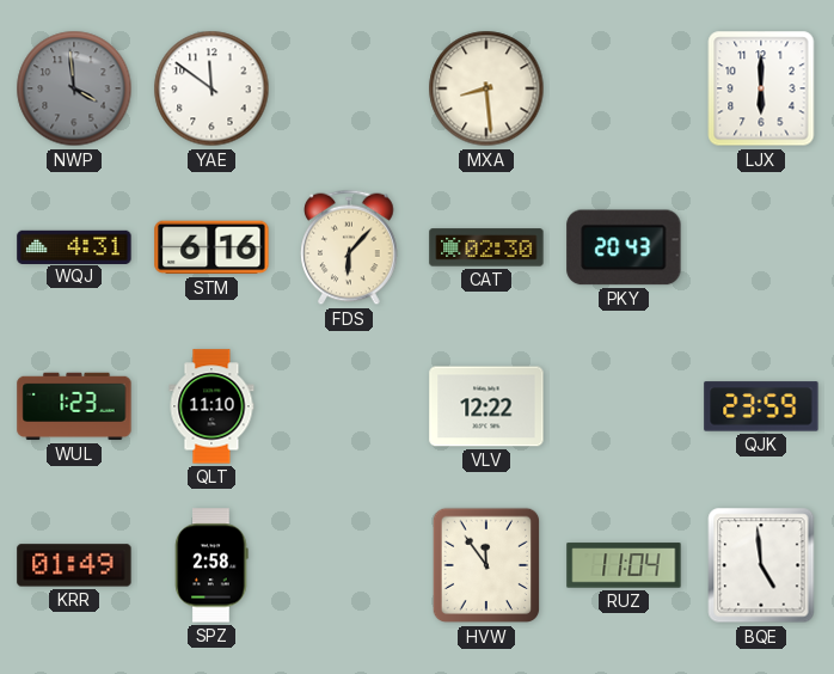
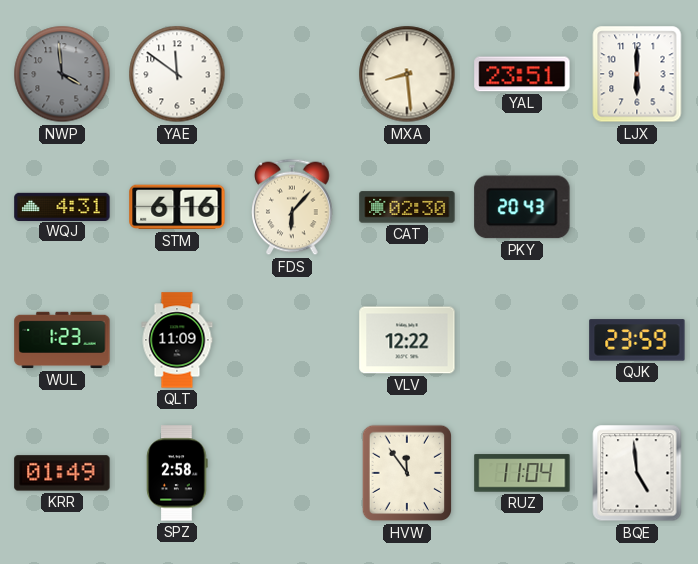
YAL: none -> 23:51 (522, 74)
QLT: 11:10 -> 11:09 (177, 340)
